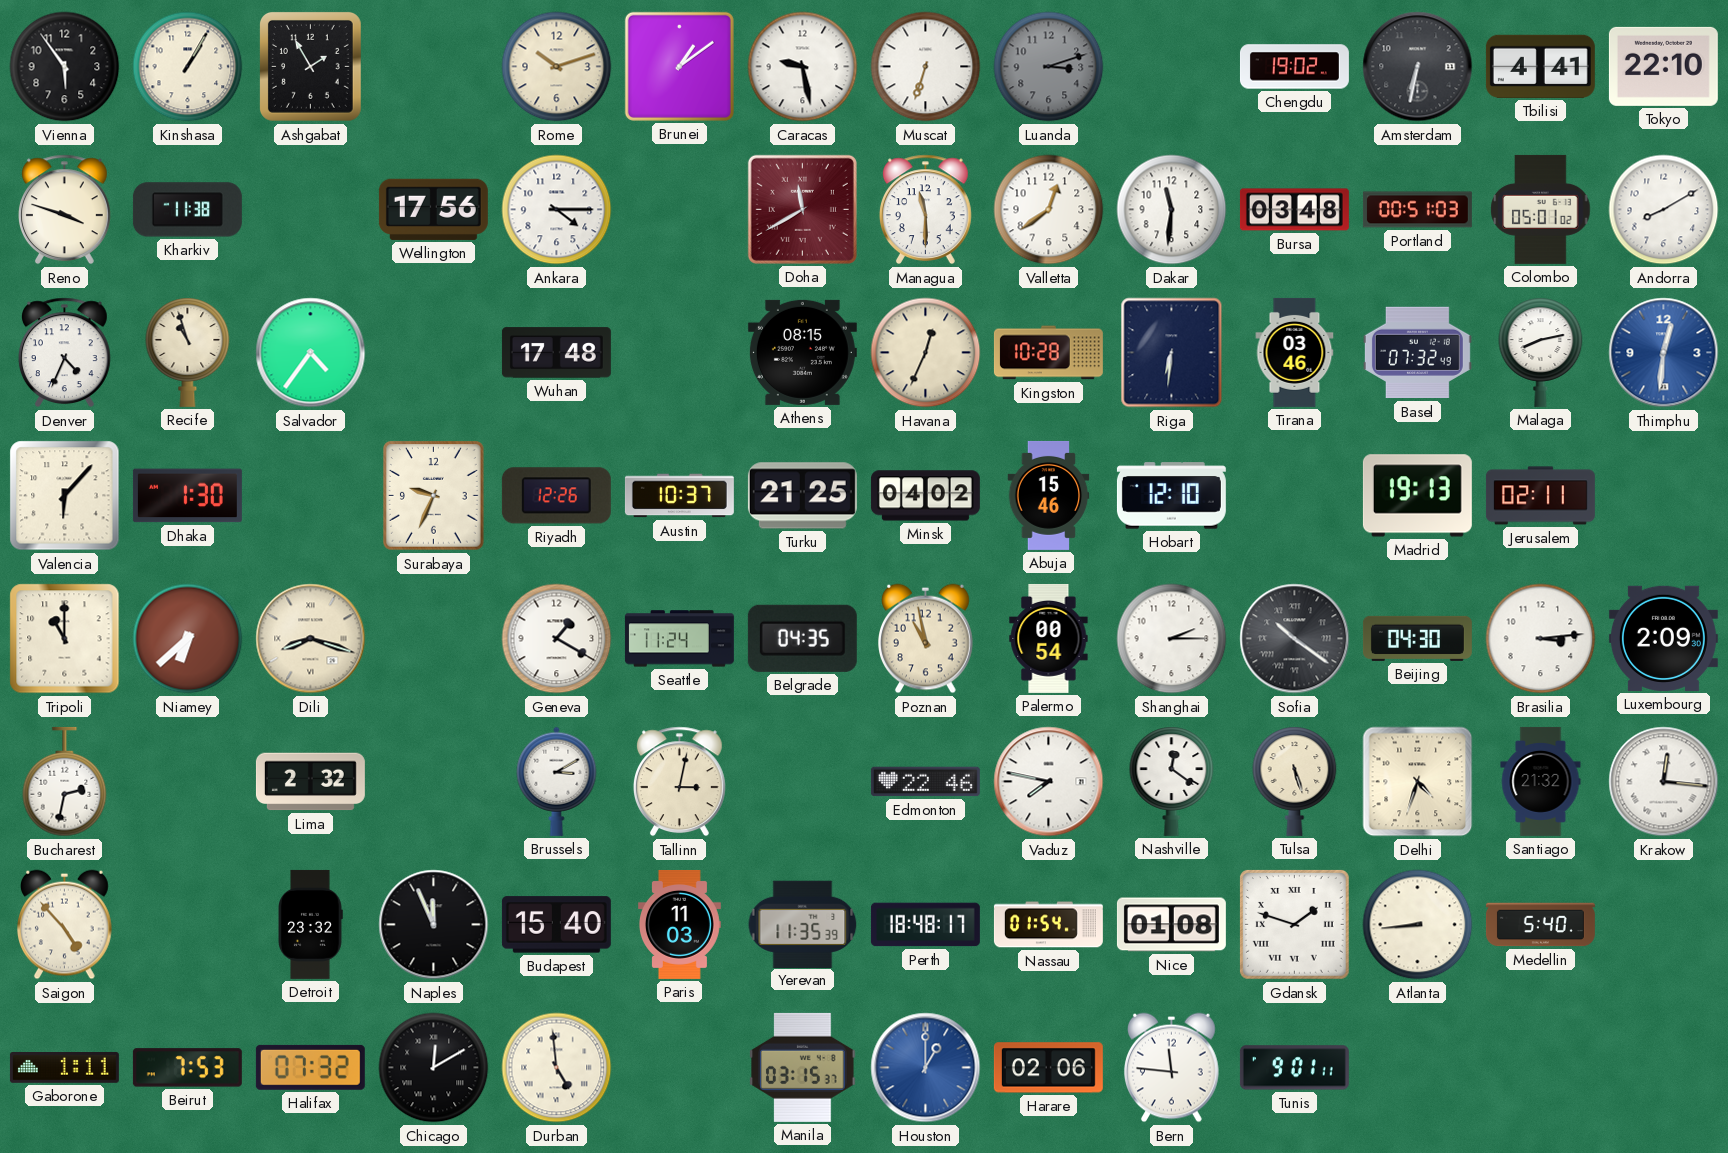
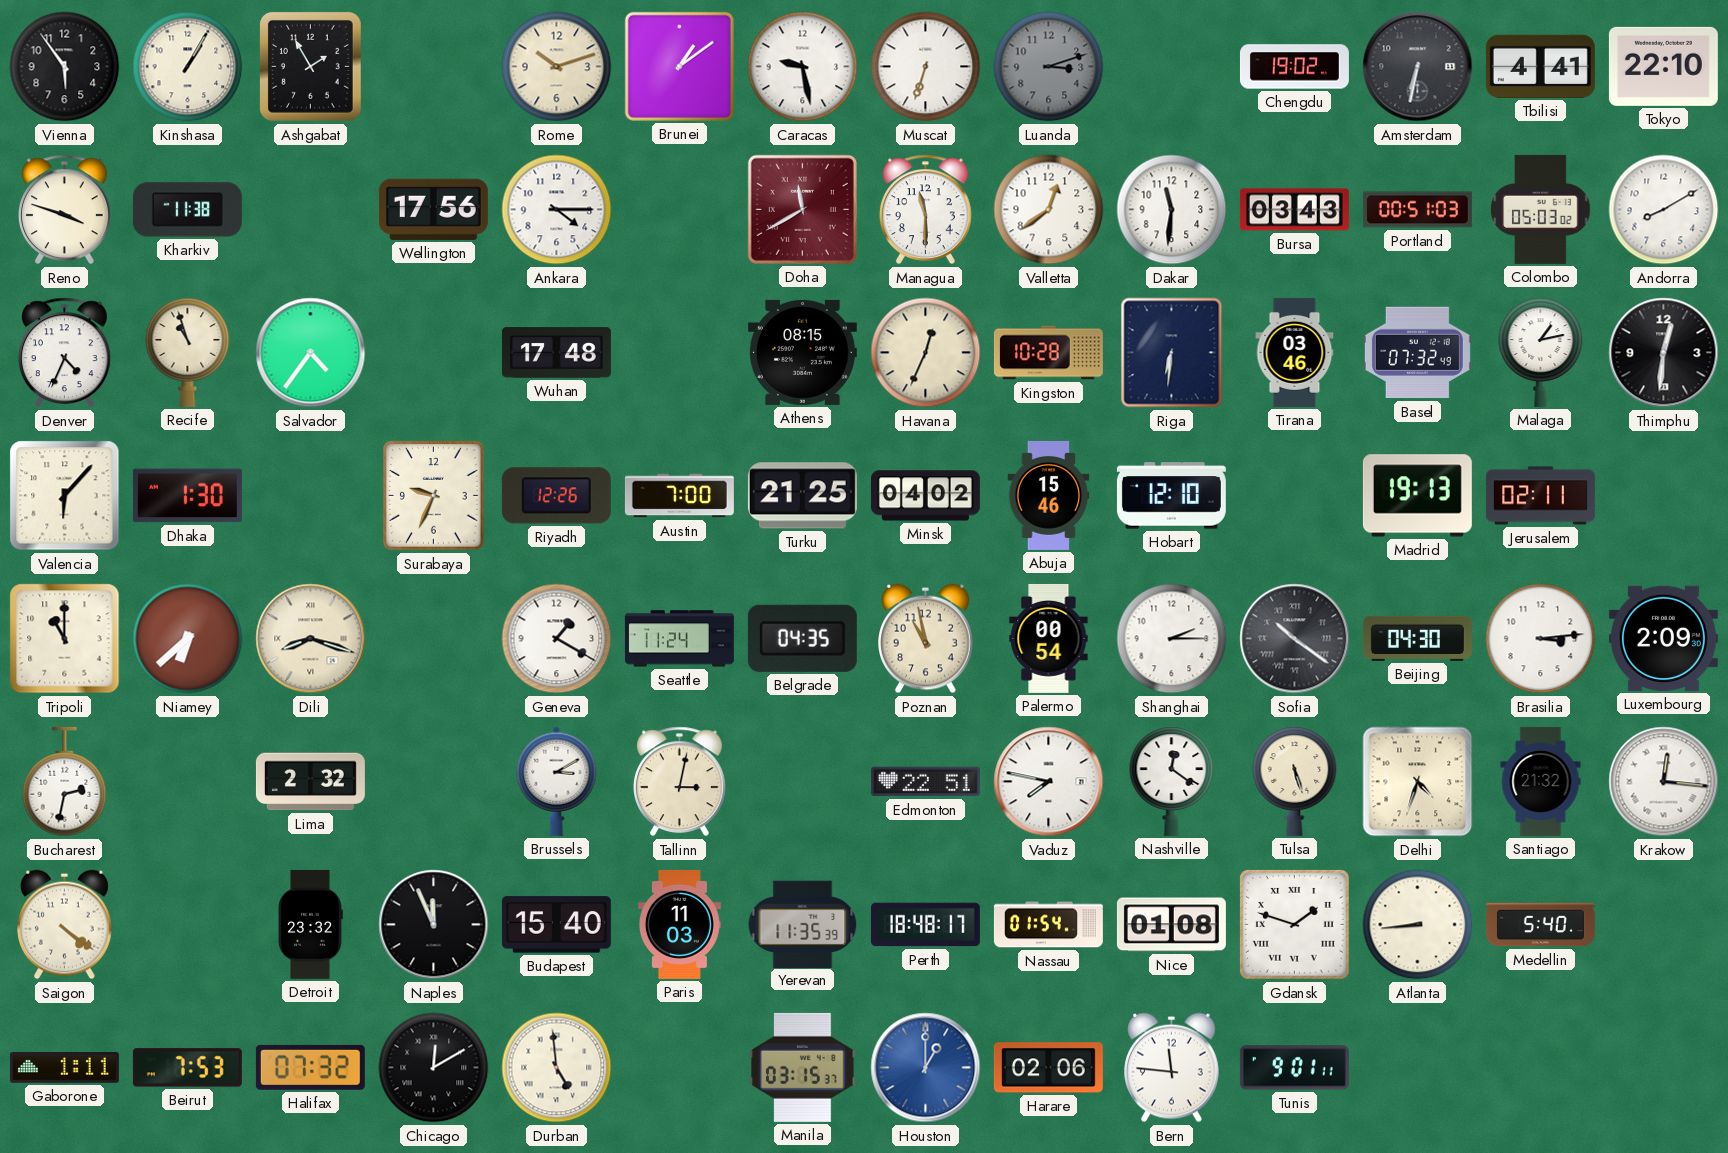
Bursa: 03:48 -> 03:43 (1294, 210)
Colombo: 05:01 -> 05:03 (1541, 209)
Malaga: 8:13 -> 1:13 (1541, 352)
Thimphu dial: blue -> black (1664, 353)
Austin: 10:37 -> 7:00 (679, 496)
Edmonton: 22:46 -> 22:51 (925, 782)
Saigon: 4:53 -> 4:21 (65, 925)
